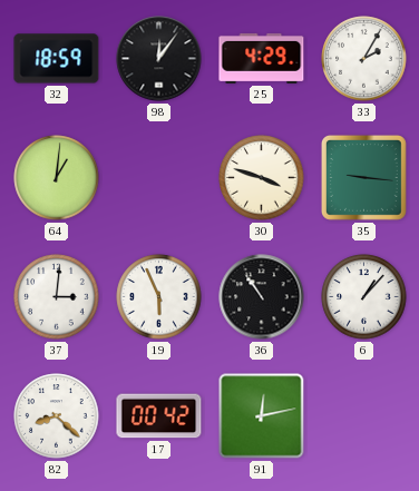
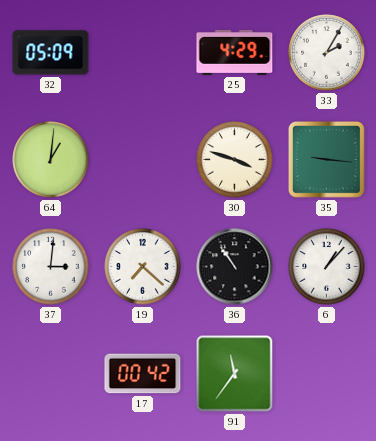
32: 18:59 -> 05:09 (51, 53)
98: 12:06 -> none (159, 59)
19: 5:56 -> 7:22 (143, 267)
82: 8:22 -> none (57, 416)
91: 12:13 -> 11:36 (235, 374)
